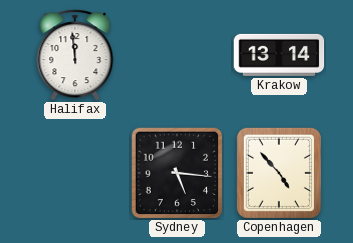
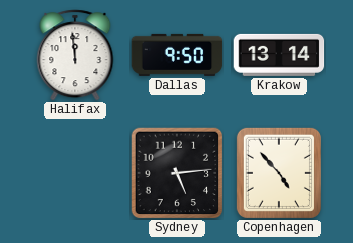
Dallas: none -> 9:50 (177, 55)
Sydney: 5:16 -> 5:14 (177, 173)
